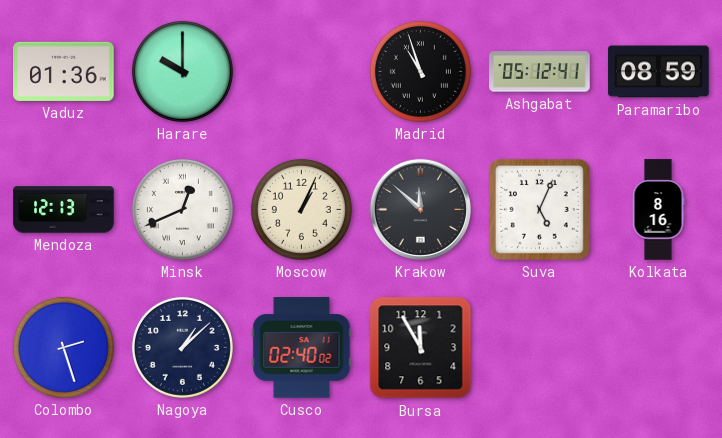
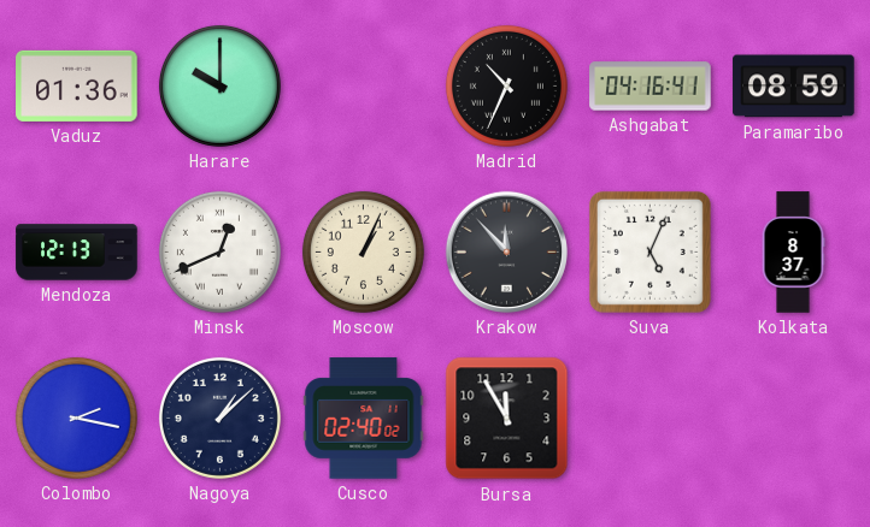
Madrid: 10:57 -> 10:34 (506, 85)
Ashgabat: 05:12 -> 04:16 (651, 87)
Krakow: 11:52 -> 11:53 (506, 251)
Kolkata: 8:16 -> 8:37 (793, 253)
Colombo: 2:27 -> 2:17 (76, 418)
